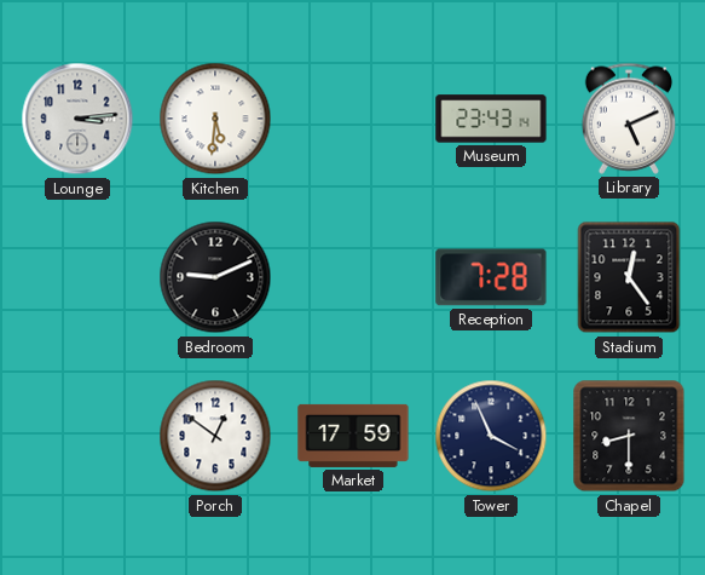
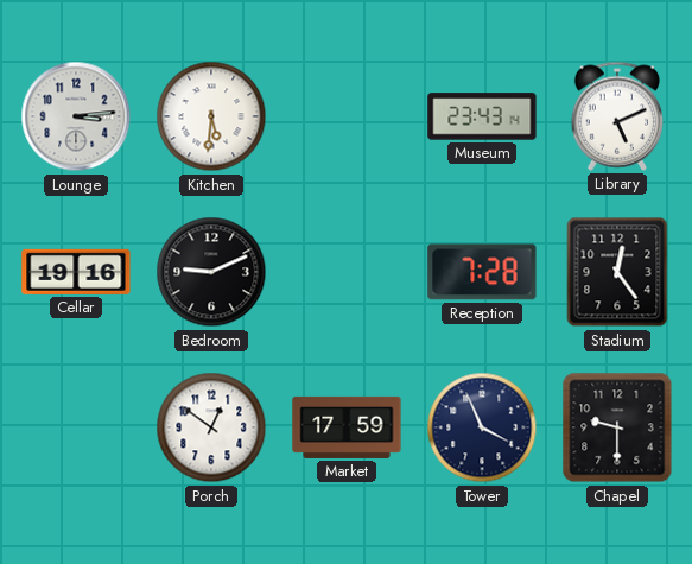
Cellar: none -> 19:16 (76, 272)
Chapel: 8:30 -> 9:30 (617, 427)
